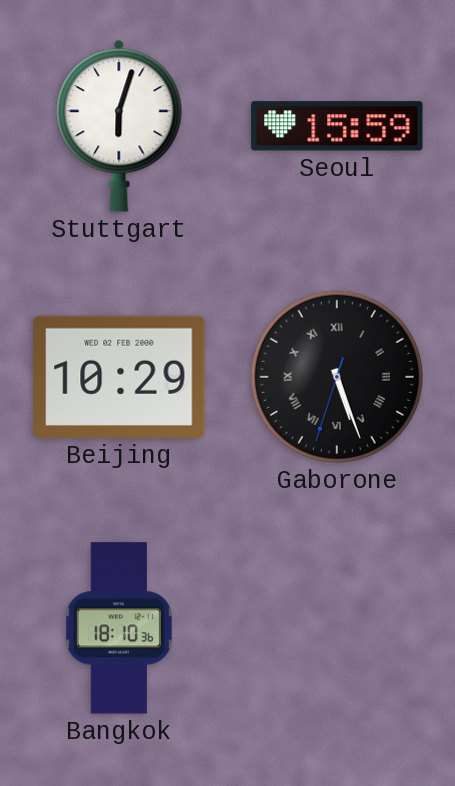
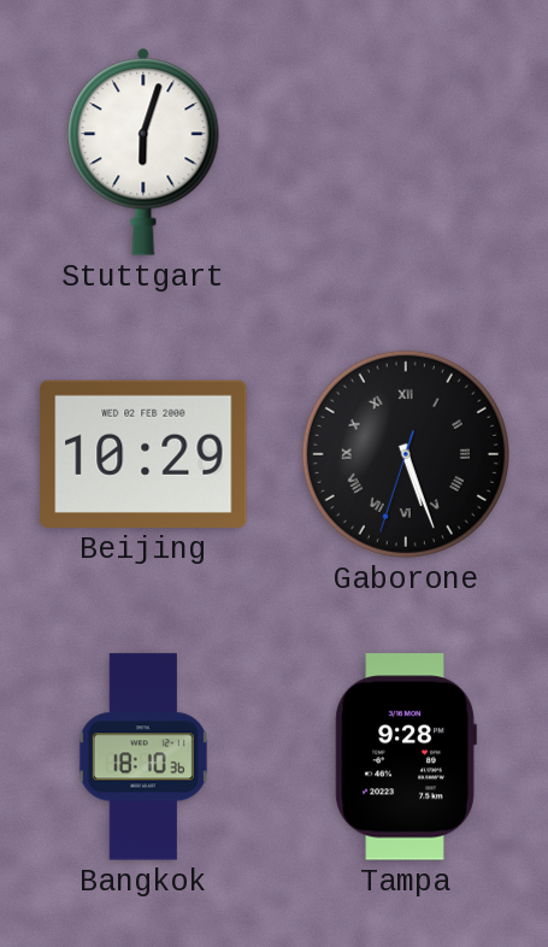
Seoul: 15:59 -> none (337, 126)
Tampa: none -> 9:28 (406, 757)
